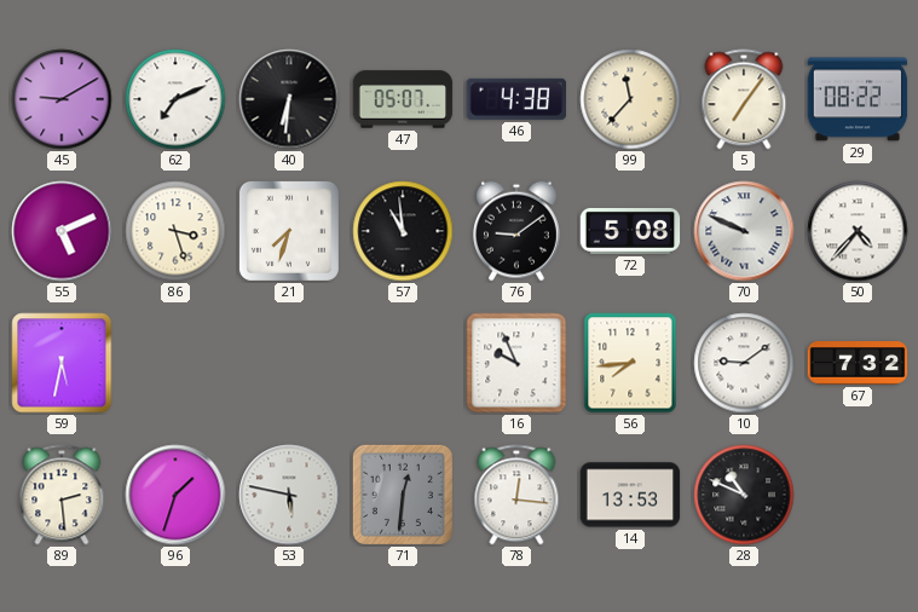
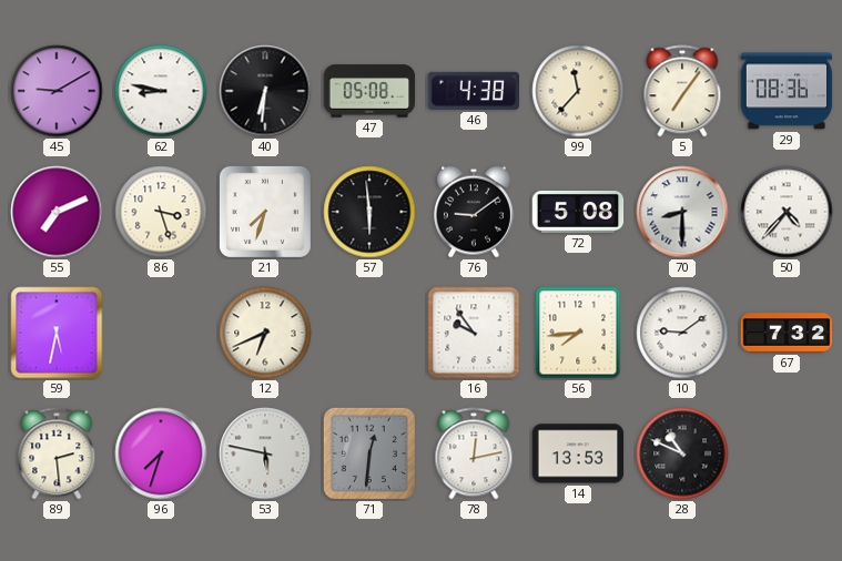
62: 7:11 -> 8:47 (161, 91)
47: 05:07 -> 05:08 (369, 91)
29: 08:22 -> 08:36 (787, 91)
55: 5:11 -> 7:11 (57, 212)
57: 10:59 -> 5:59 (369, 212)
70: 9:49 -> 8:30 (682, 212)
12: none -> 6:41 (265, 333)
16: 9:56 -> 9:54 (474, 333)
96: 1:33 -> 7:33 (161, 453)
78: 12:16 -> 12:13 (474, 453)
